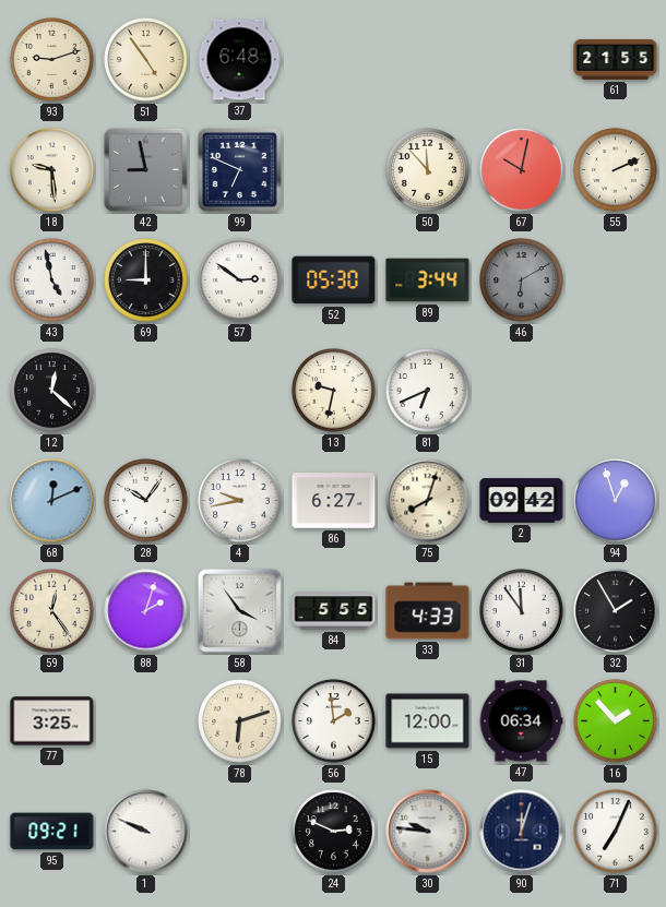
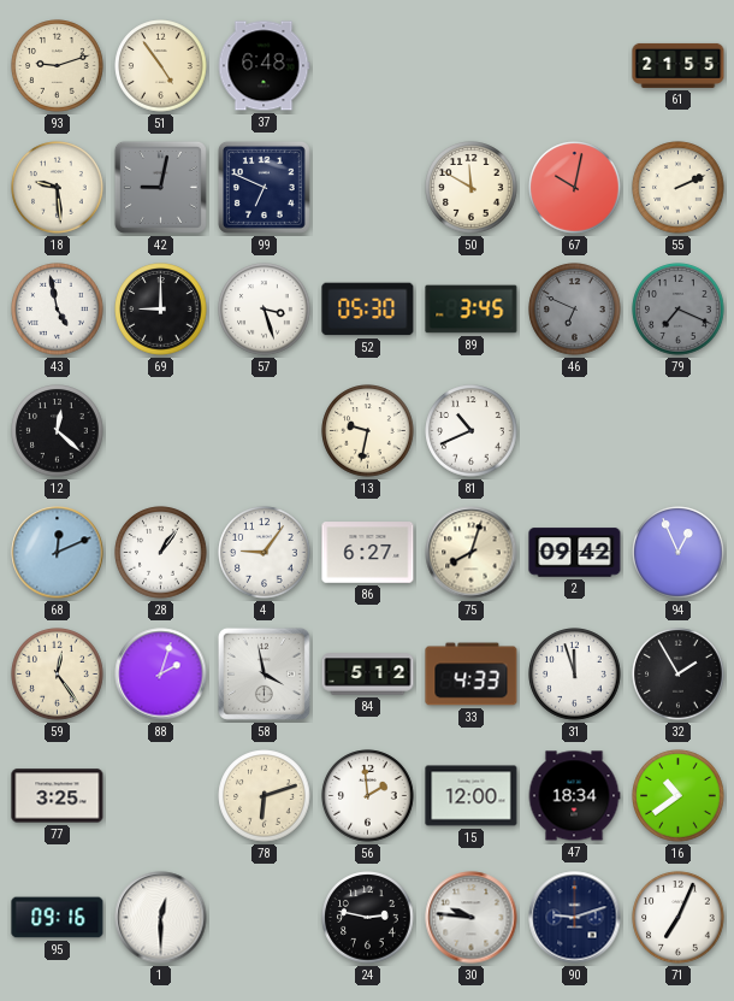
42: 8:58 -> 9:02 (160, 187)
50: 11:53 -> 11:50 (472, 188)
57: 2:51 -> 3:27 (265, 310)
89: 3:44 -> 3:45 (472, 310)
46: 6:10 -> 6:49 (575, 310)
79: none -> 7:19 (679, 310)
81: 6:41 -> 10:41 (472, 431)
28: 10:06 -> 1:06 (161, 553)
4: 9:43 -> 9:06 (265, 553)
94: 12:57 -> 12:56 (679, 553)
58: 3:54 -> 3:58 (264, 673)
84: 5:55 -> 5:12 (368, 675)
31: 11:54 -> 11:57 (575, 675)
47: 06:34 -> 18:34 (574, 796)
16: 1:53 -> 10:39 (679, 796)
95: 09:21 -> 09:16 (58, 918)
1: 9:49 -> 12:30 (161, 918)
24: 2:49 -> 2:47 (368, 918)
90: 12:03 -> 9:12 (575, 918)
